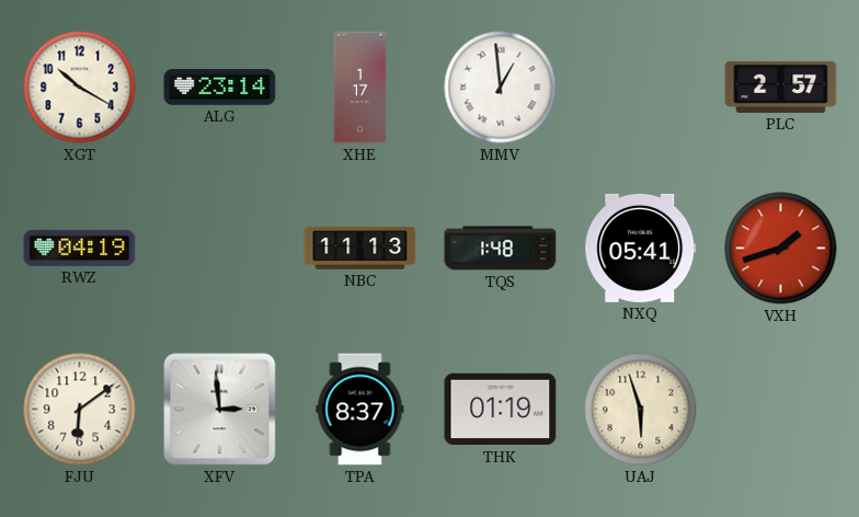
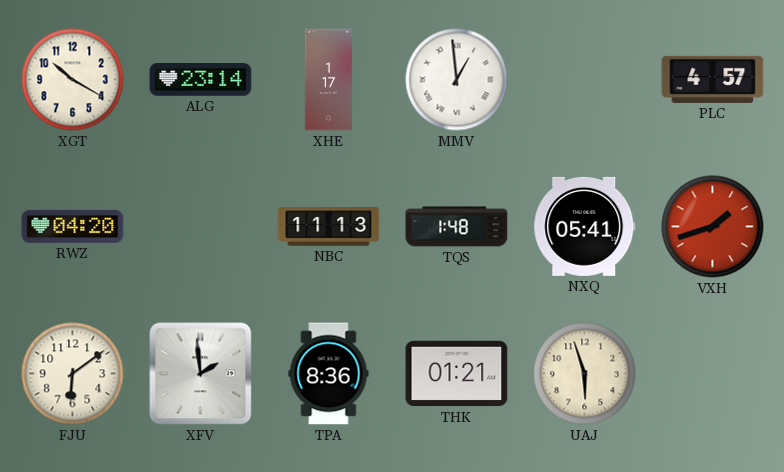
PLC: 2:57 -> 4:57 (713, 79)
RWZ: 04:19 -> 04:20 (73, 226)
XFV: 2:59 -> 1:59 (201, 374)
TPA: 8:37 -> 8:36 (329, 374)
THK: 01:19 -> 01:21 (457, 374)
